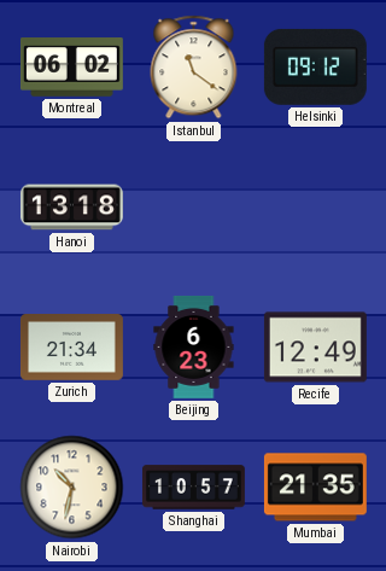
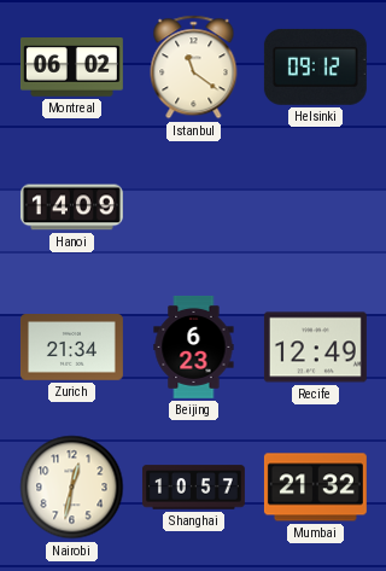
Hanoi: 13:18 -> 14:09 (71, 208)
Nairobi: 10:32 -> 12:32 (72, 488)
Mumbai: 21:35 -> 21:32 (315, 488)
